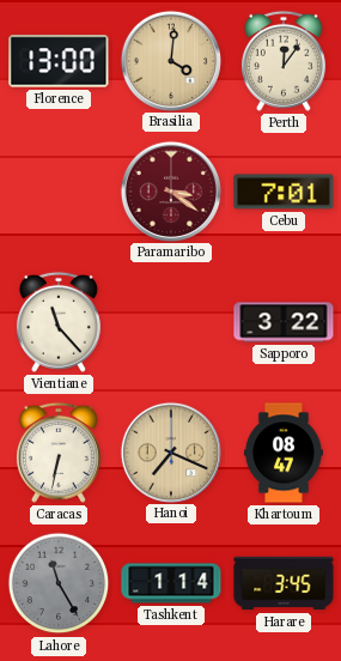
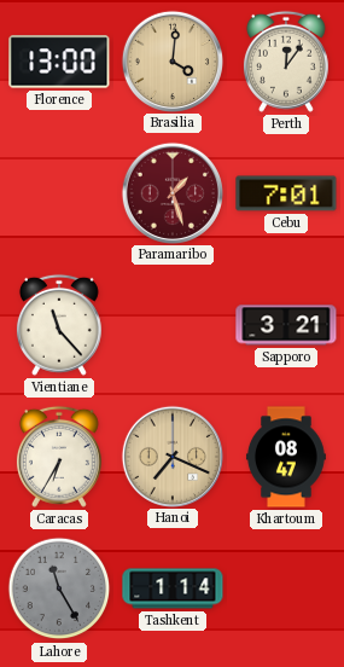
Paramaribo: 3:21 -> 1:27 (171, 192)
Sapporo: 3:22 -> 3:21 (286, 325)
Caracas: 6:32 -> 6:35 (59, 457)
Harare: 3:45 -> none (284, 583)
